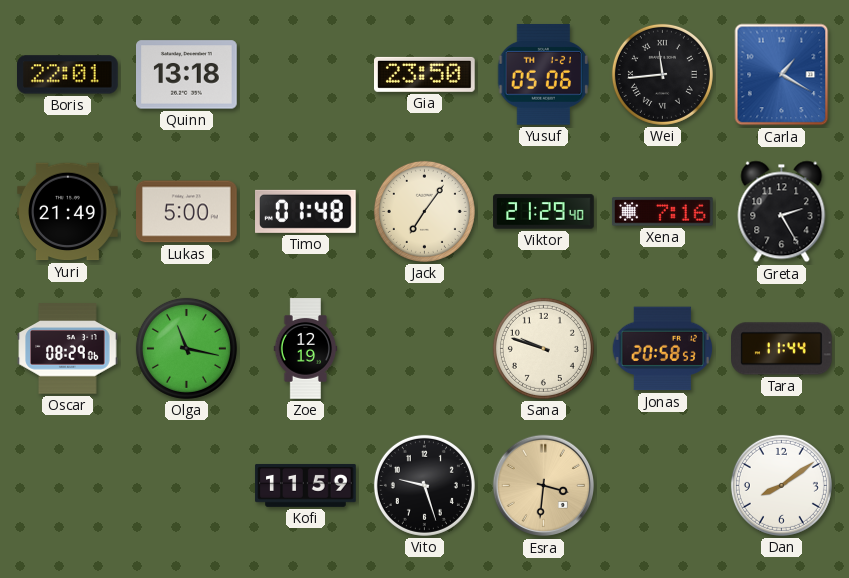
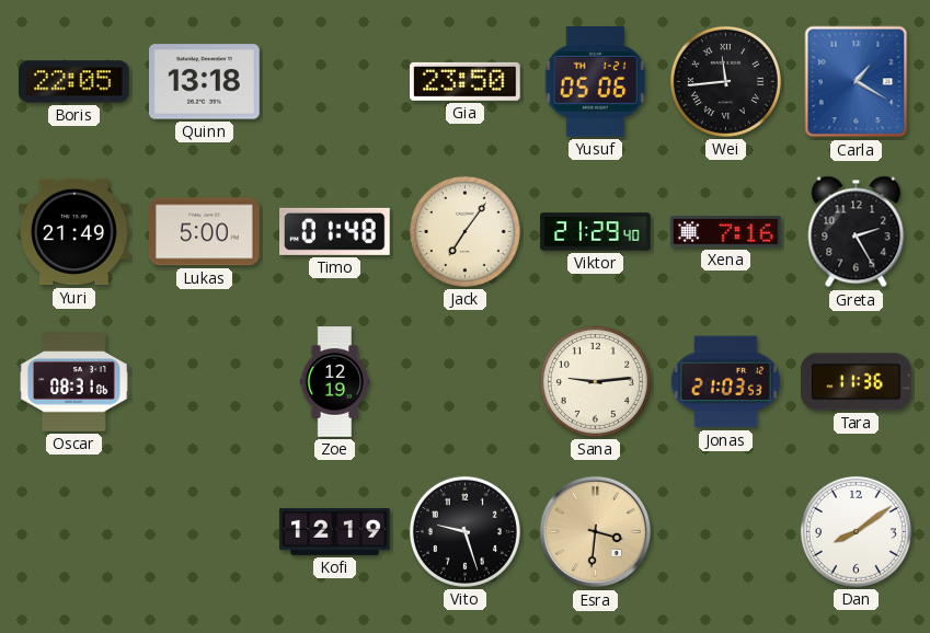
Boris: 22:01 -> 22:05 (74, 82)
Oscar: 08:29 -> 08:31 (74, 382)
Olga: 11:17 -> none (186, 348)
Sana: 9:48 -> 9:14 (595, 381)
Jonas: 20:58 -> 21:03 (726, 382)
Tara: 11:44 -> 11:36 (857, 382)
Kofi: 11:59 -> 12:19 (335, 531)
